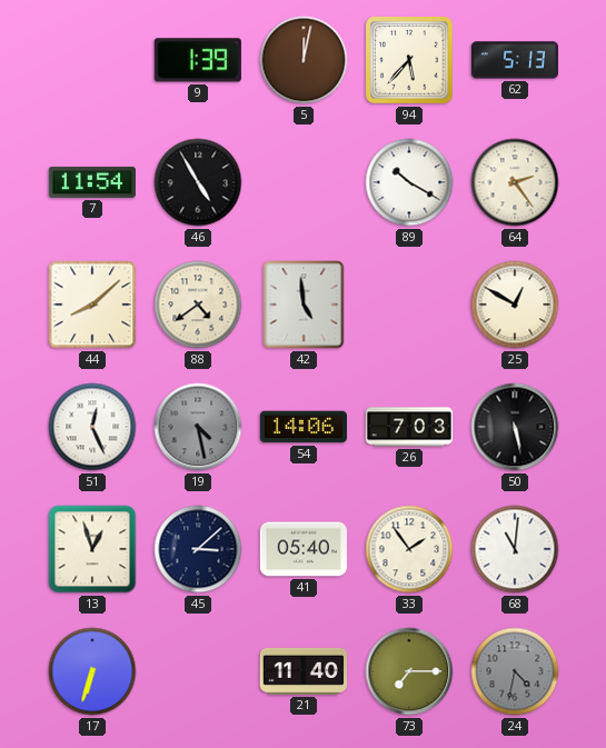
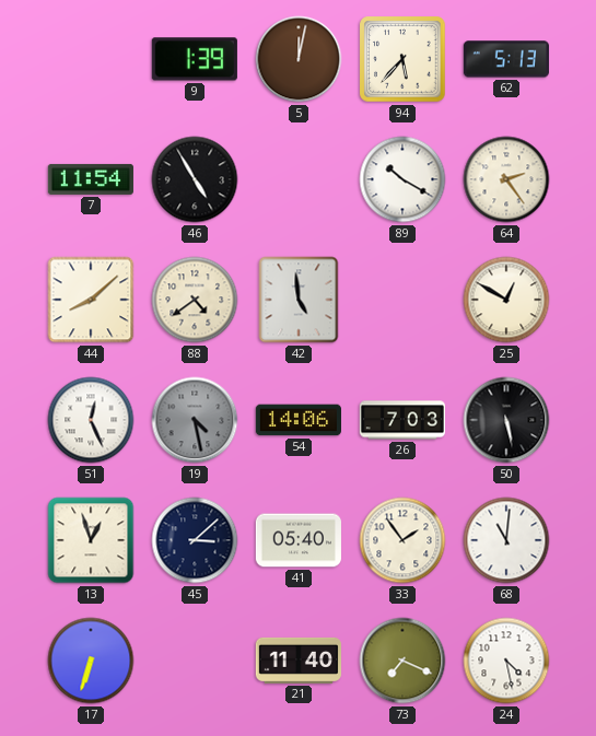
73: 7:15 -> 7:19 (402, 661)
24: 4:32 -> 4:28 (506, 661)
24 dial: grey -> white (506, 661)
